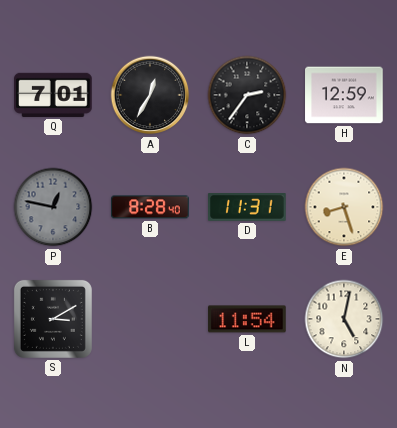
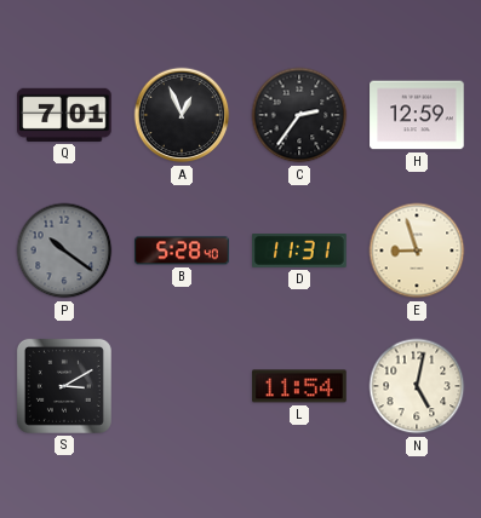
A: 12:35 -> 12:56 (182, 115)
P: 12:47 -> 10:21 (64, 251)
B: 8:28 -> 5:28 (182, 251)
E: 8:27 -> 8:57 (417, 251)
